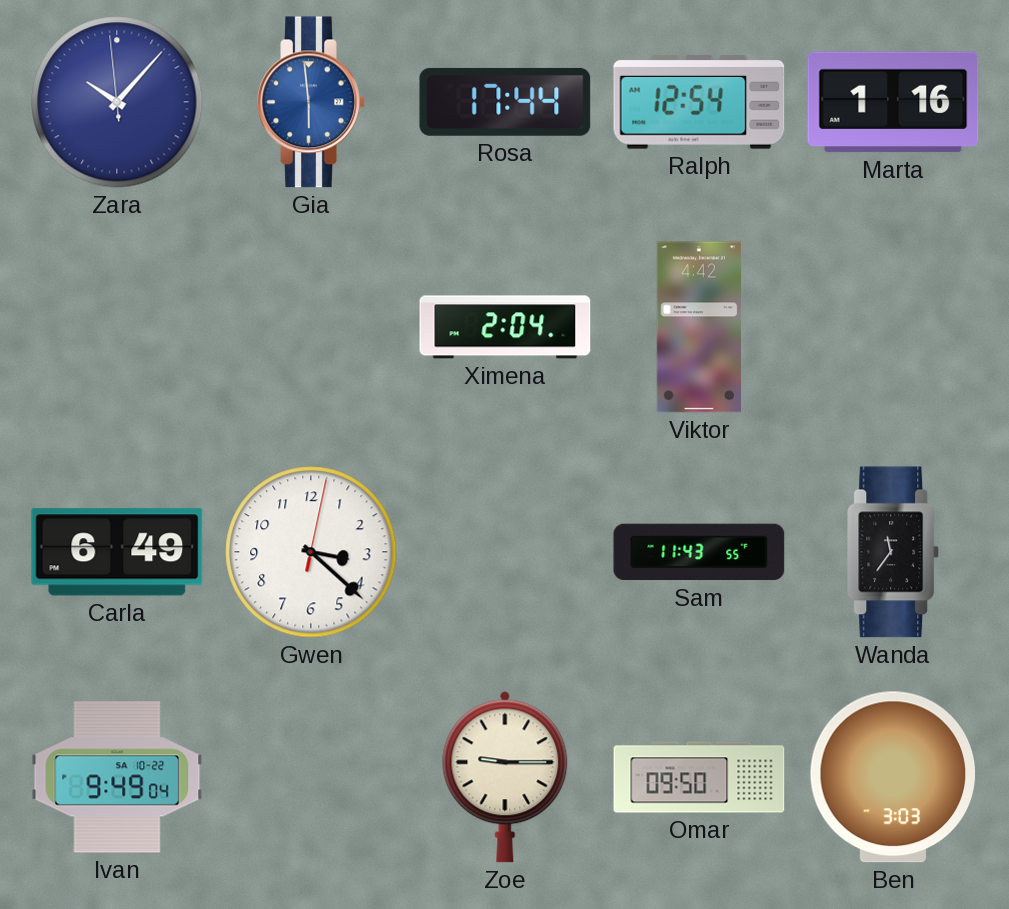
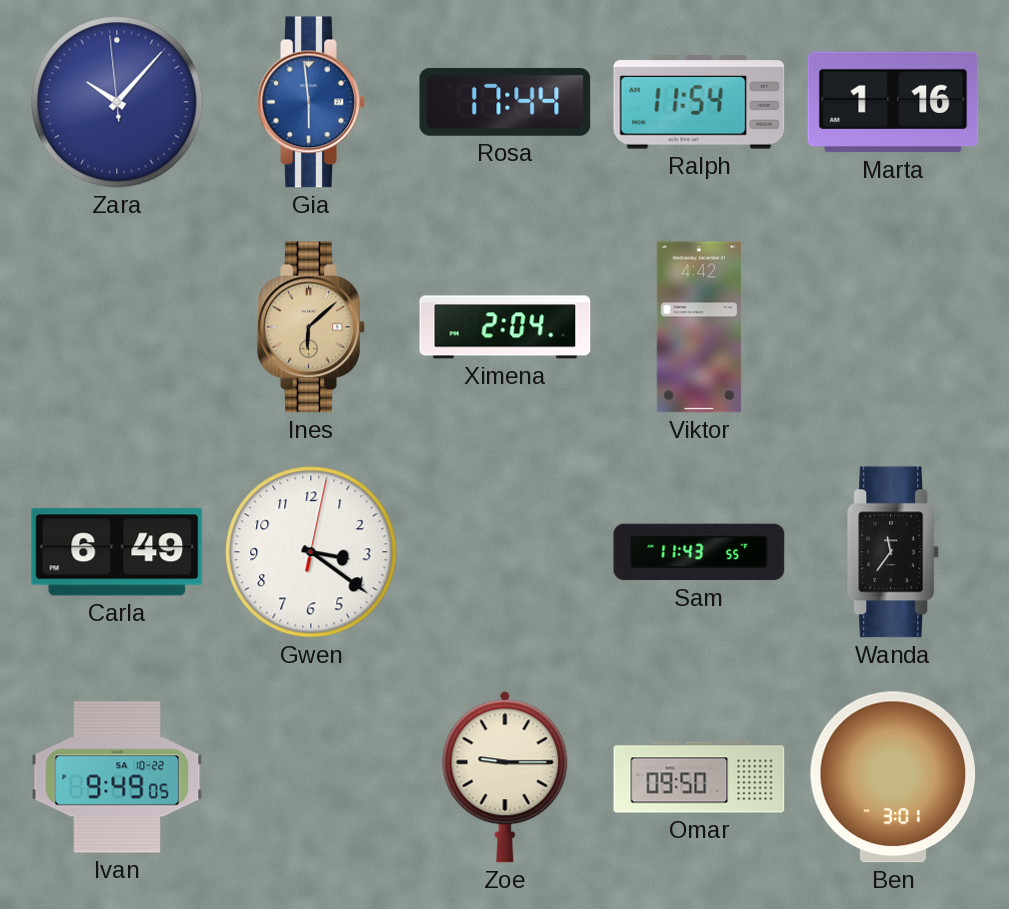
Ralph: 12:54 -> 11:54 (699, 102)
Ines: none -> 6:08 (311, 327)
Gwen: 3:22 -> 3:21 (311, 552)
Ivan: 9:49:04 -> 9:49:05 (117, 777)
Ben: 3:03 -> 3:01 (893, 777)
